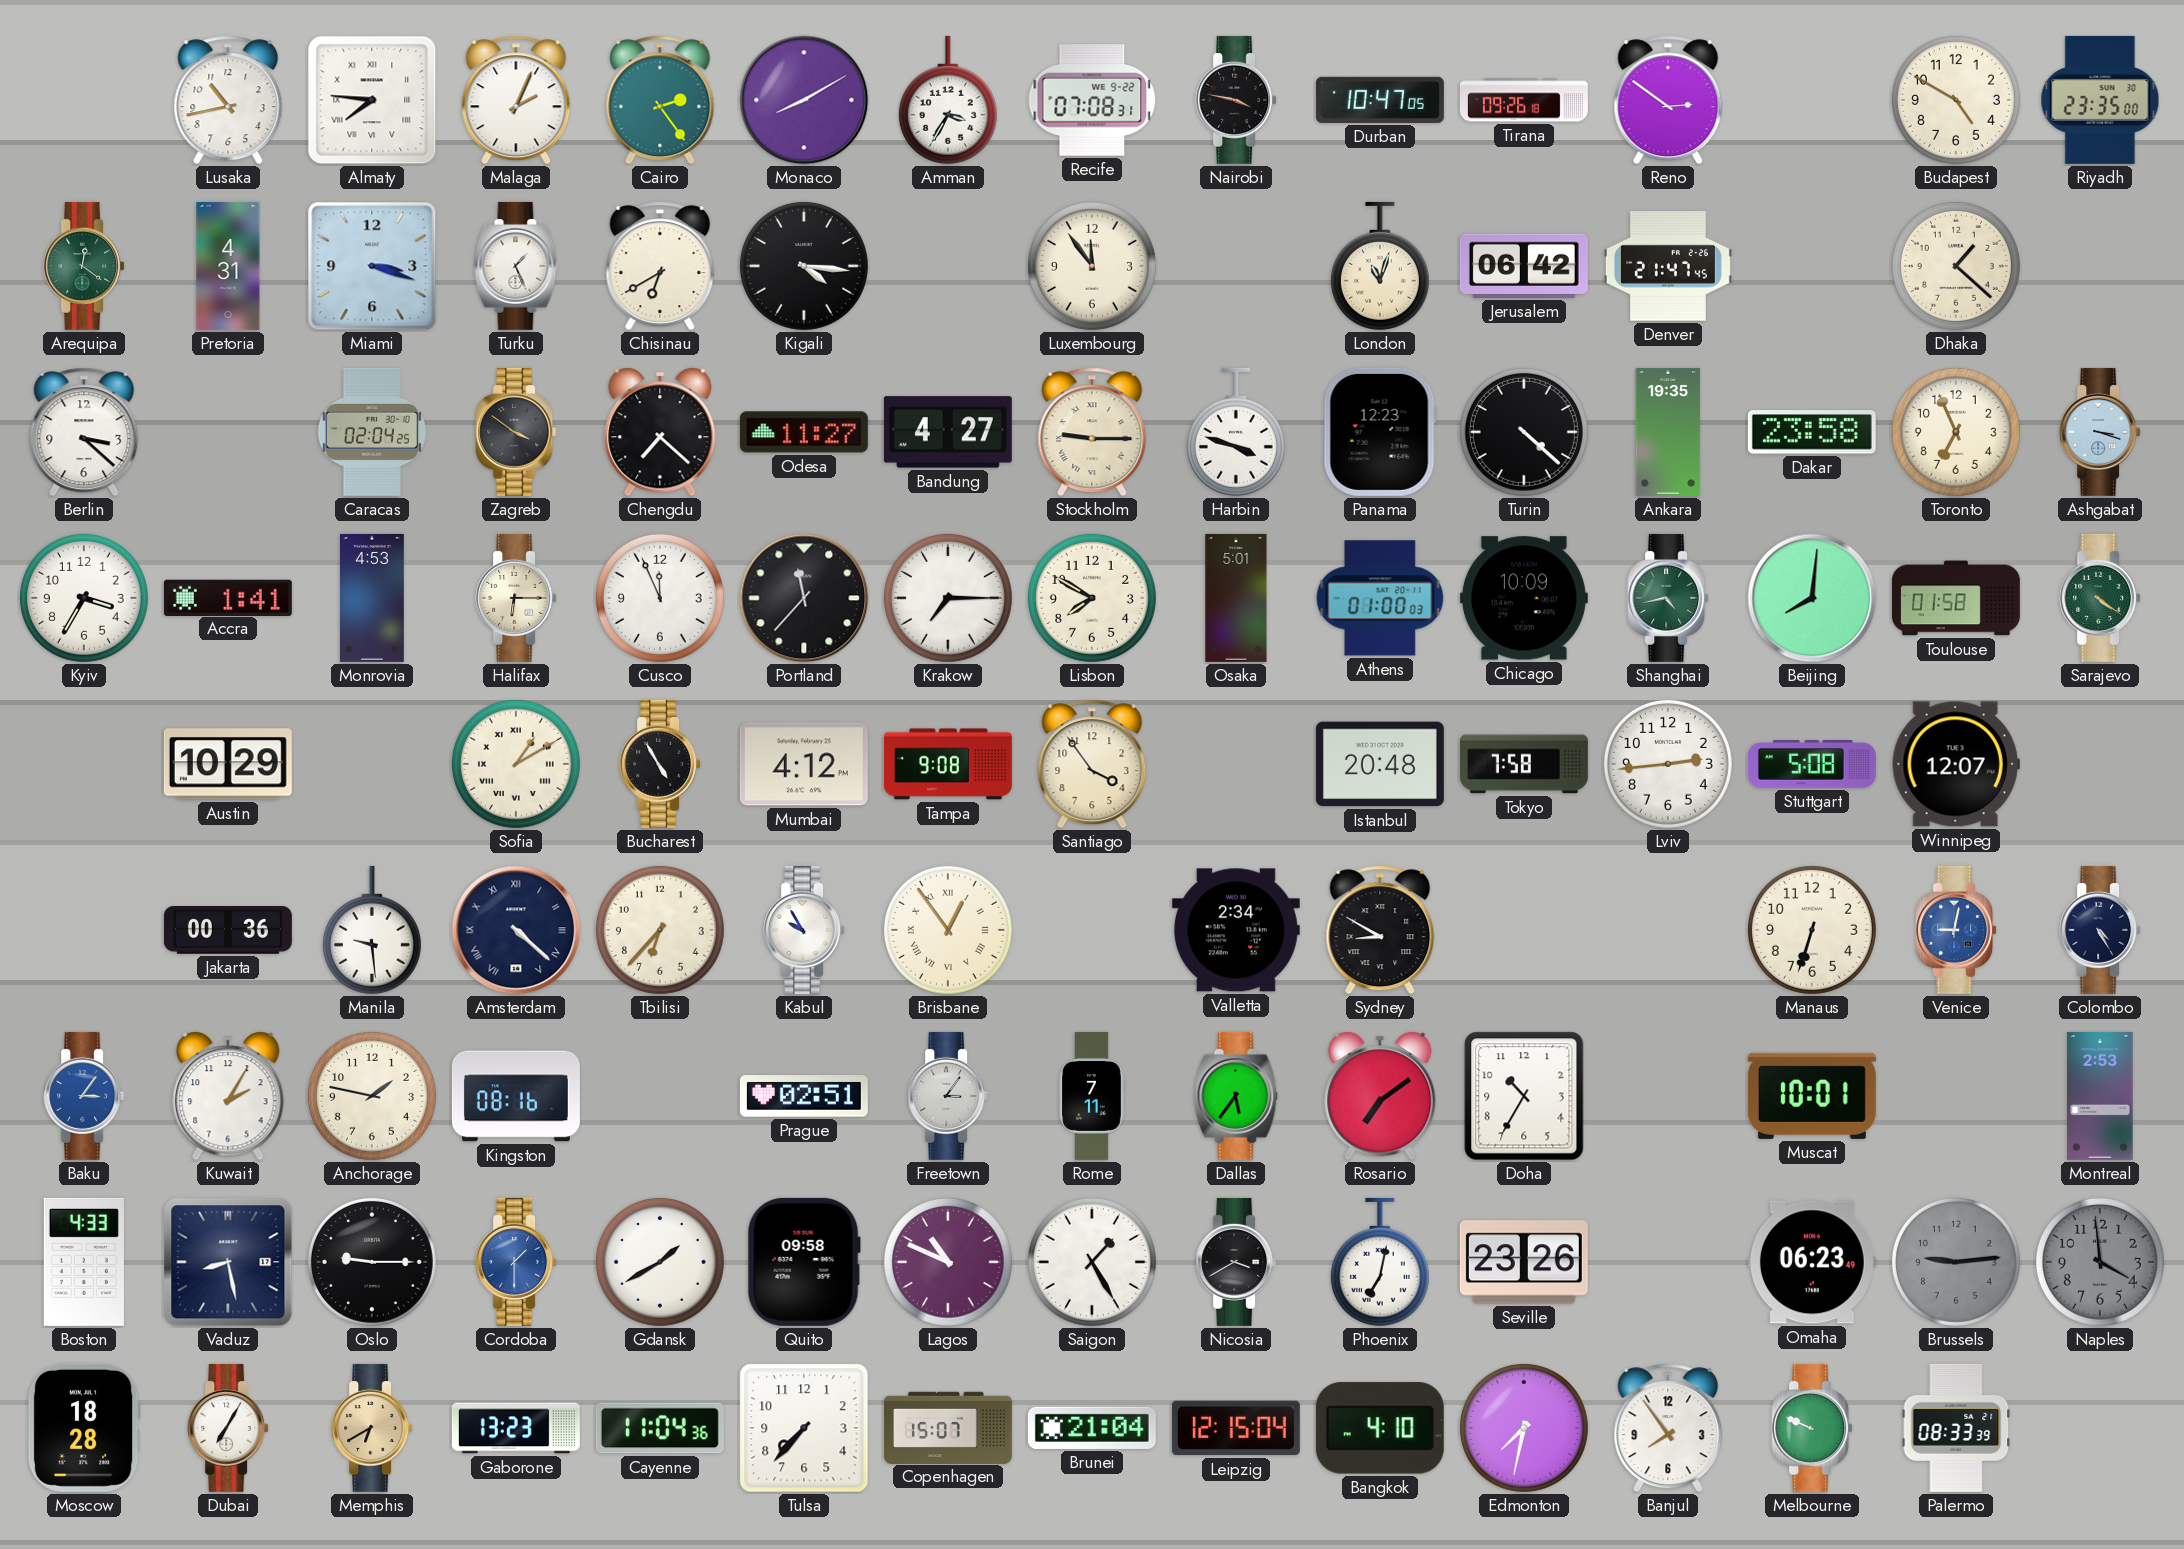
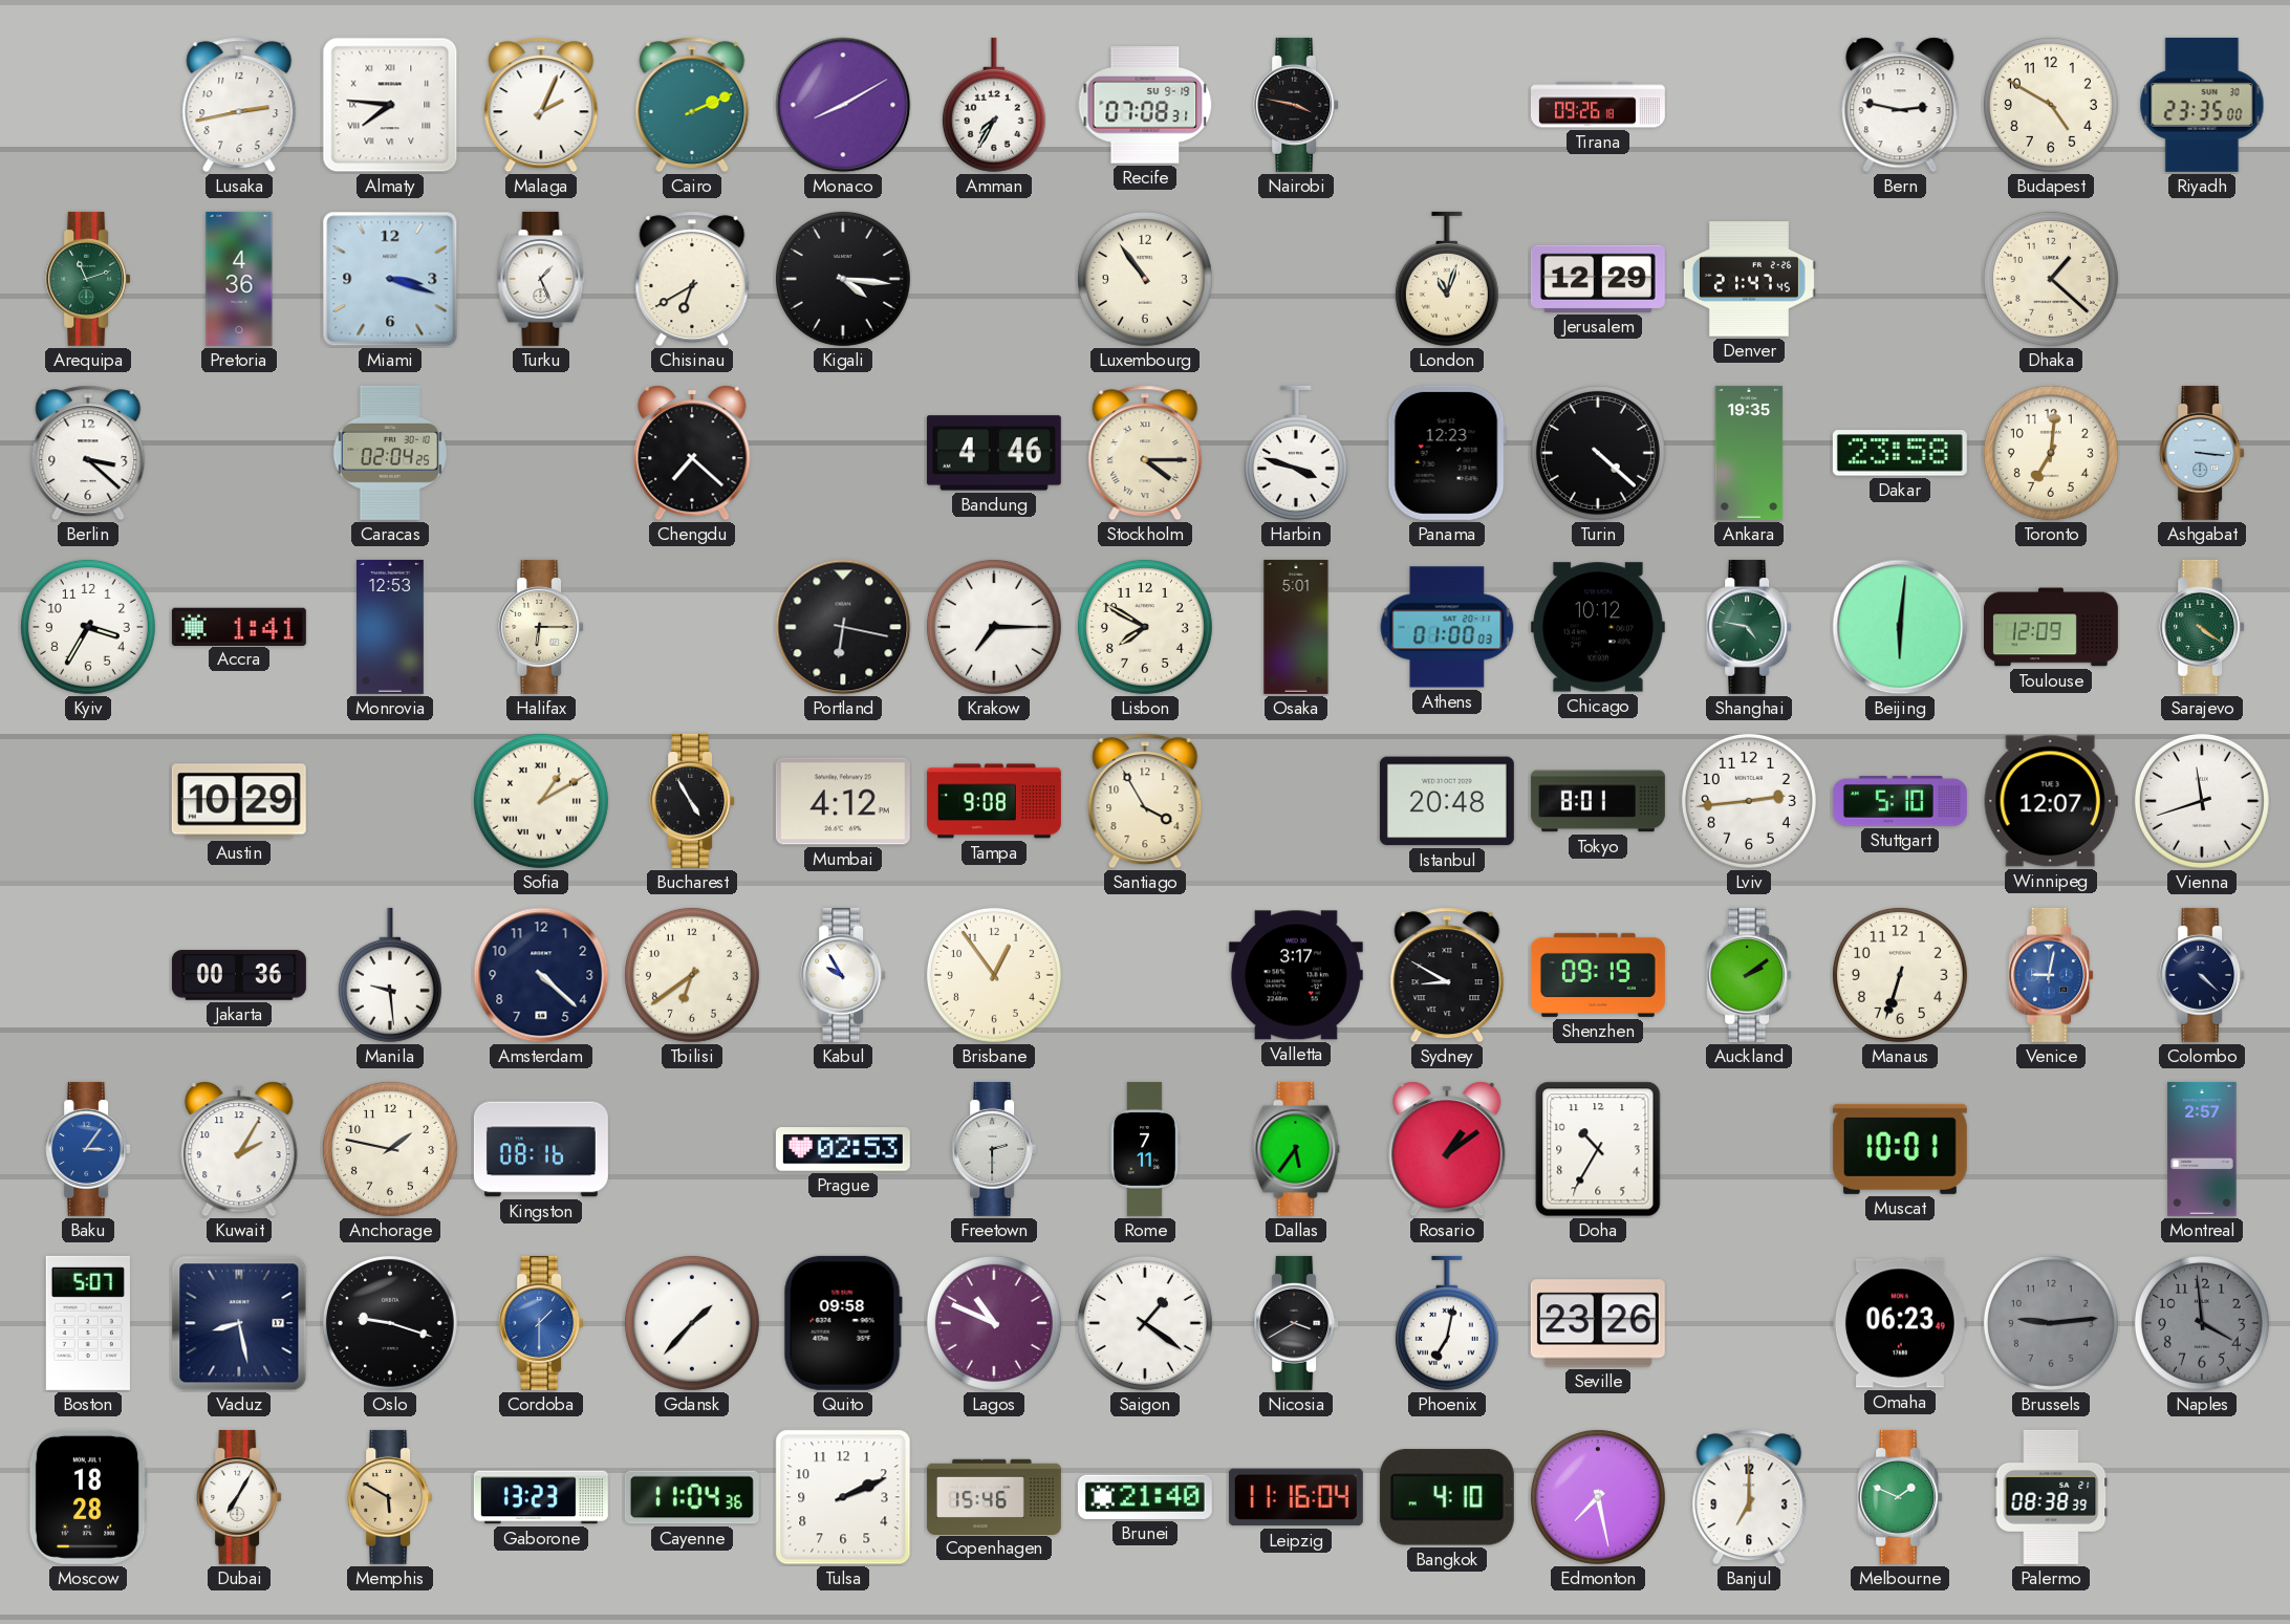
Lusaka: 10:43 -> 2:43 (239, 105)
Cairo: 2:24 -> 2:11 (692, 105)
Amman: 3:35 -> 7:35 (994, 105)
Recife date: WE 9-22 -> SU 9-19 (1145, 105)
Durban: 10:47 -> none (1380, 100)
Reno: 2:51 -> none (1668, 100)
Bern: none -> 2:47 (1900, 105)
Arequipa: 12:21 -> 11:12 (88, 279)
Pretoria: 4:31 -> 4:36 (239, 279)
Luxembourg: 11:54 -> 10:54 (1145, 279)
Jerusalem: 06:42 -> 12:29 (1598, 279)
Zagreb: 3:51 -> none (516, 432)
Odesa: 11:27 -> none (804, 432)
Bandung: 4:27 -> 4:46 (994, 453)
Stockholm: 9:15 -> 4:15 (1145, 453)
Toronto: 6:56 -> 7:01 (2051, 453)
Ashgabat: 3:18 -> 3:16 (2202, 453)
Monrovia: 4:53 -> 12:53 (390, 627)
Cusco: 11:56 -> none (660, 598)
Portland: 11:37 -> 6:17 (843, 627)
Chicago: 10:09 -> 10:12 (1598, 627)
Shanghai: 4:43 -> 4:47 (1749, 627)
Beijing: 8:01 -> 6:01 (1900, 627)
Toulouse: 01:58 -> 12:09 (2051, 627)
Santiago: 3:54 -> 3:55 (1145, 801)
Tokyo: 7:58 -> 8:01 (1598, 801)
Stuttgart: 5:08 -> 5:10 (1900, 802)
Vienna: none -> 11:42 (2202, 801)
Amsterdam numerals: Roman -> Arabic (541, 975)
Tbilisi: 6:37 -> 6:39 (692, 975)
Brisbane numerals: Roman -> Arabic (994, 975)
Valletta: 2:34 -> 3:17 (1296, 975)
Shenzhen: none -> 09:19 (1598, 975)
Auckland: none -> 2:09 (1749, 975)
Colombo: 4:25 -> 4:22 (2202, 975)
Prague: 02:51 -> 02:53 (843, 1149)
Freetown: 3:06 -> 2:30 (994, 1149)
Rosario: 7:09 -> 1:09 (1447, 1149)
Montreal: 2:53 -> 2:57 (2202, 1149)
Boston: 4:33 -> 5:07 (88, 1323)
Oslo: 9:15 -> 9:18 (390, 1323)
Gdansk: 1:40 -> 1:37 (692, 1323)
Saigon: 1:25 -> 1:21 (1145, 1323)
Memphis: 6:40 -> 5:50 (390, 1497)
Tulsa: 7:37 -> 2:11 (843, 1497)
Copenhagen: 15:07 -> 15:46 (994, 1496)
Brunei: 21:04 -> 21:40 (1145, 1497)
Leipzig: 12:15 -> 11:16 (1296, 1497)
Edmonton: 7:32 -> 7:28 (1598, 1497)
Banjul: 7:54 -> 7:00 (1749, 1497)
Melbourne: 9:49 -> 1:49 (1900, 1497)
Palermo: 08:33 -> 08:38 (2051, 1497)
